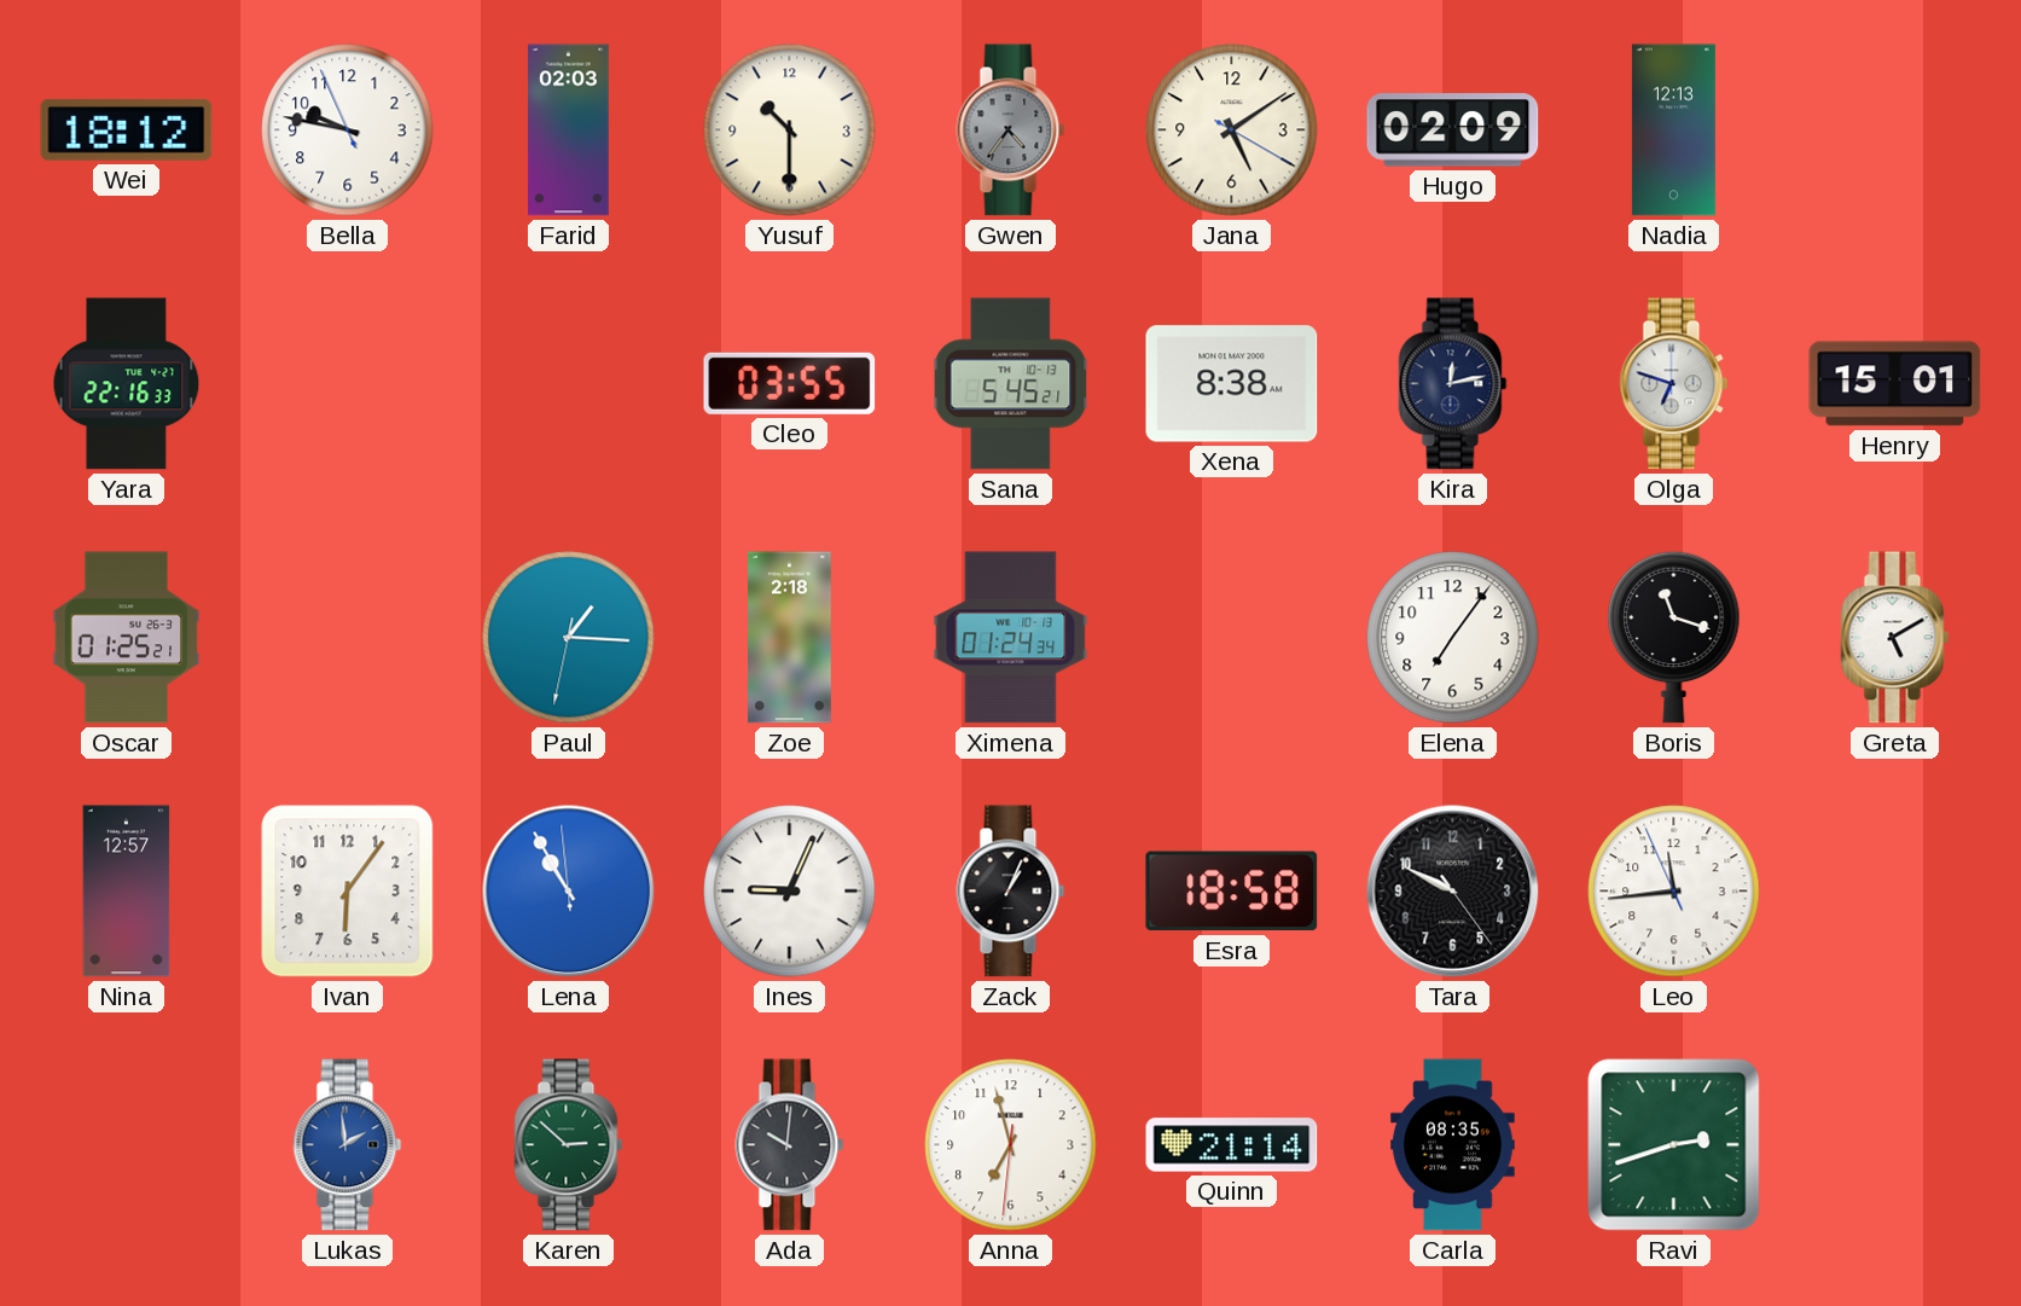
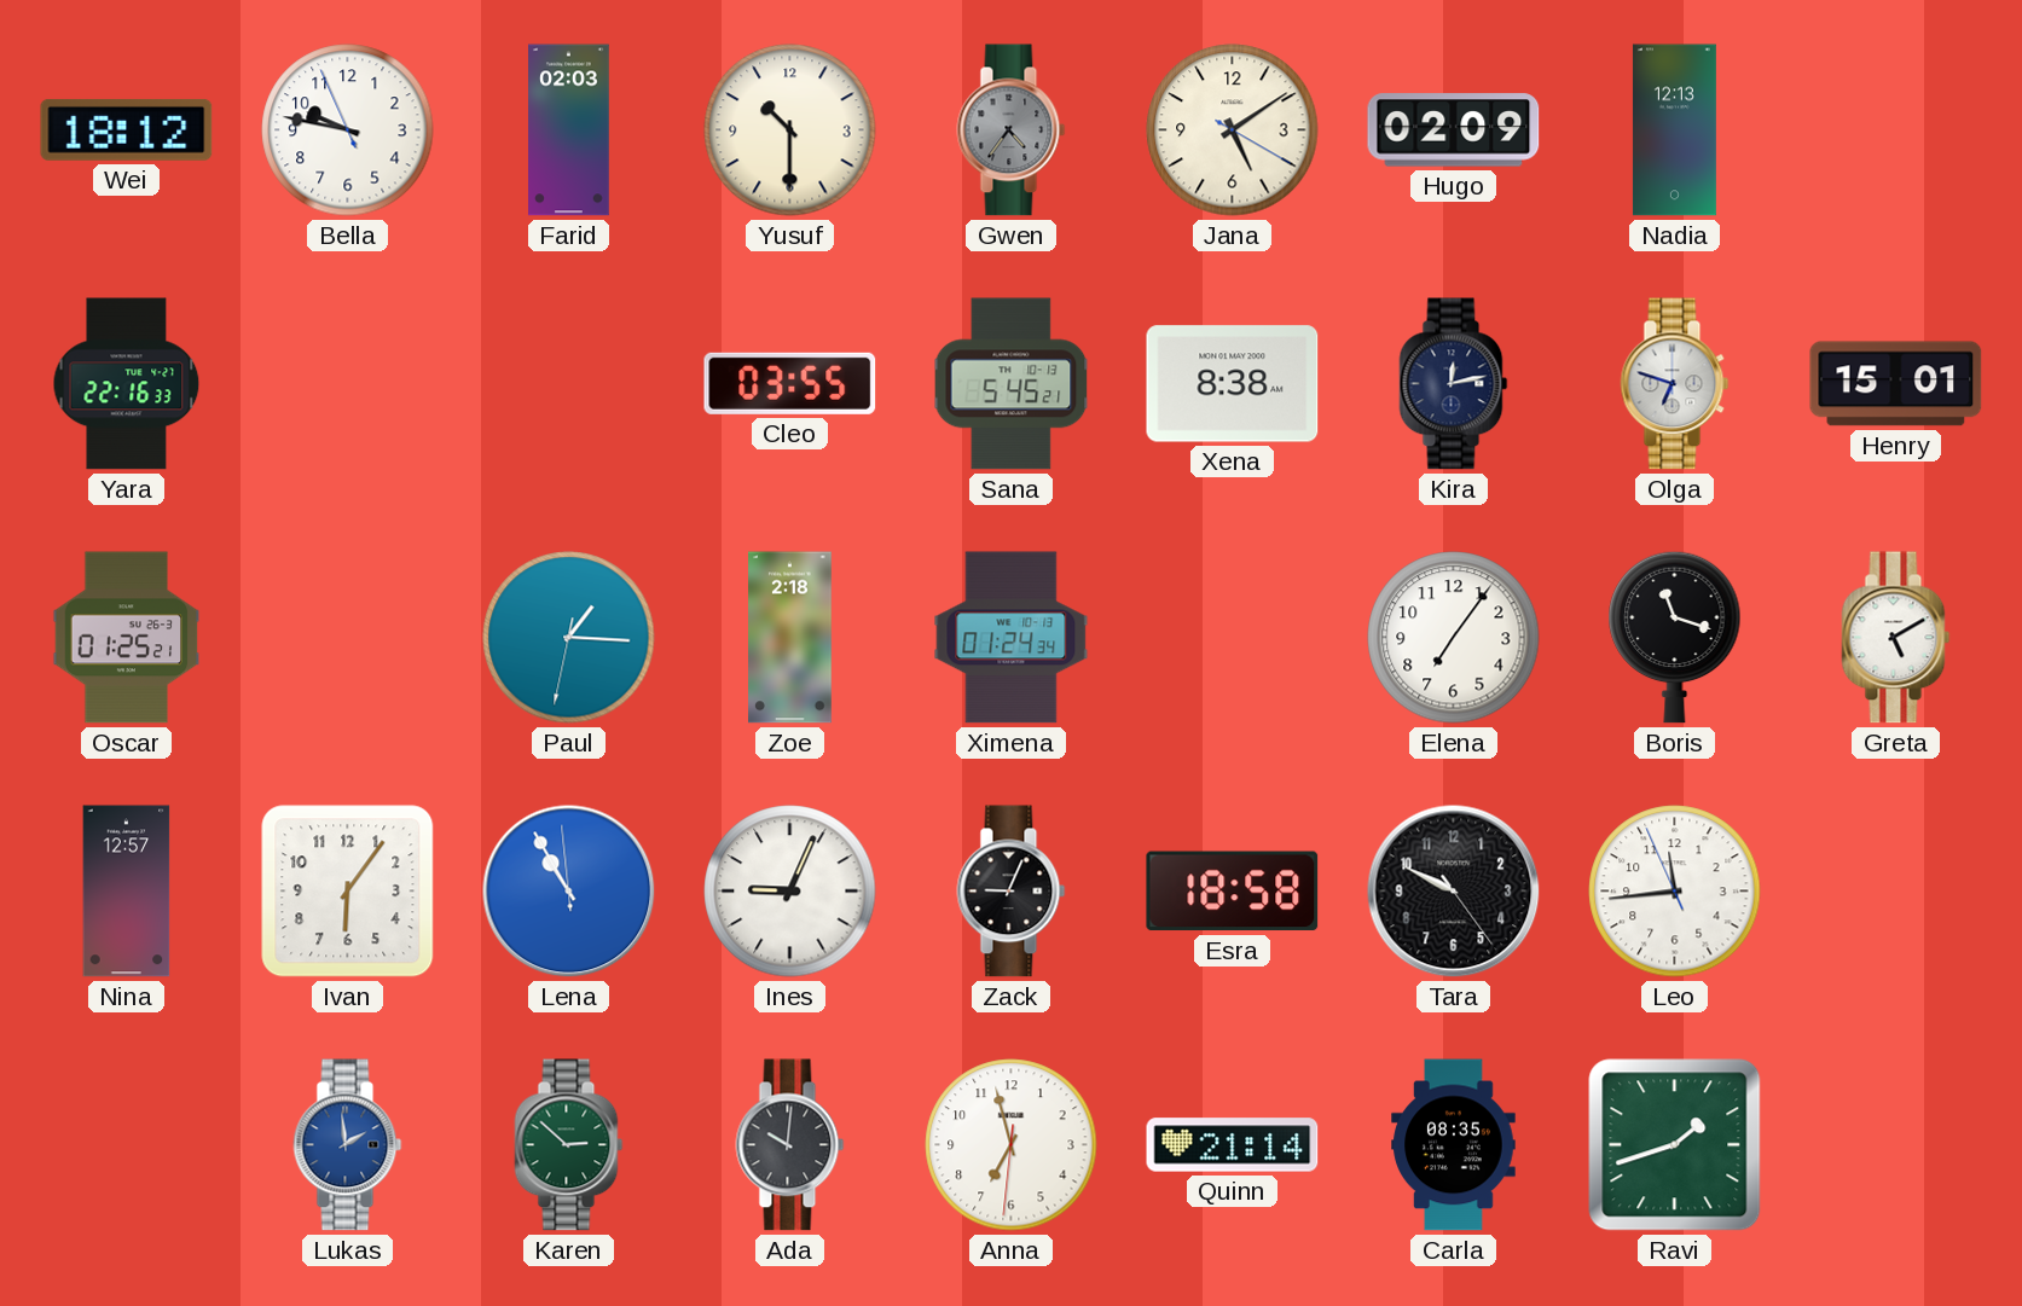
Zack: 1:04 -> 9:04 (1012, 892)
Ravi: 2:42 -> 1:42 (1675, 1145)
